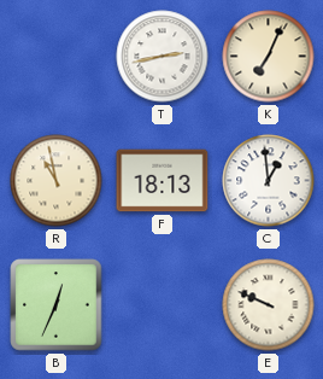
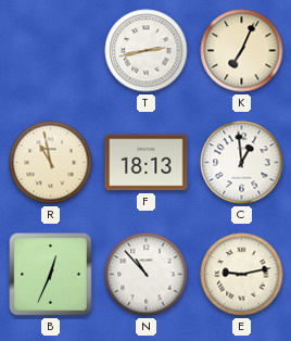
N: none -> 10:53 (147, 275)
E: 9:49 -> 9:13 (242, 275)
